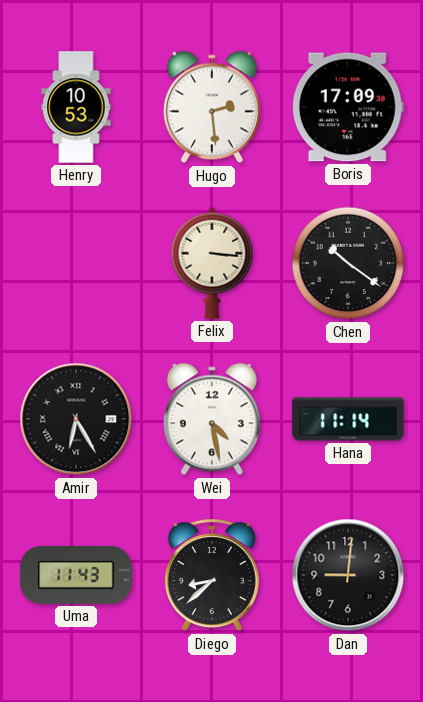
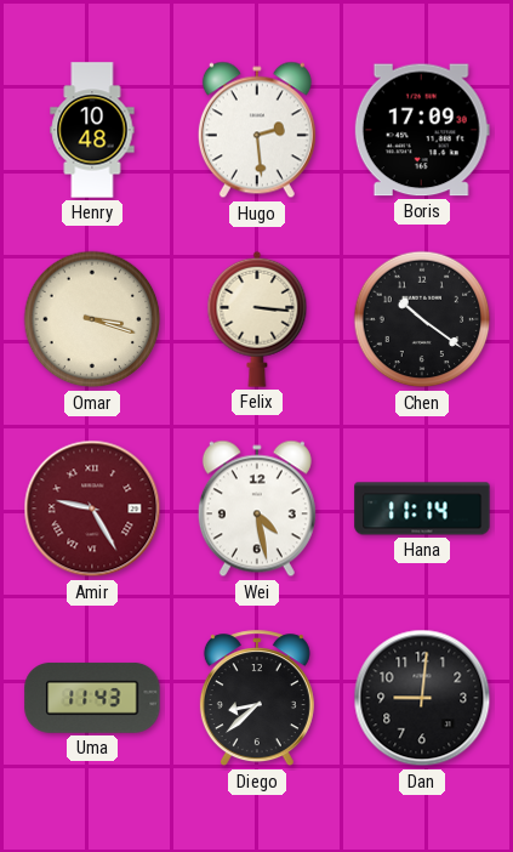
Henry: 10:53 -> 10:48 (92, 130)
Omar: none -> 3:18 (92, 319)
Amir: 6:25 -> 9:25 (92, 509)
Amir dial: black -> burgundy (92, 509)
